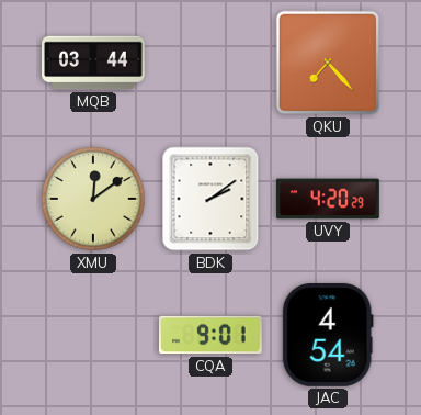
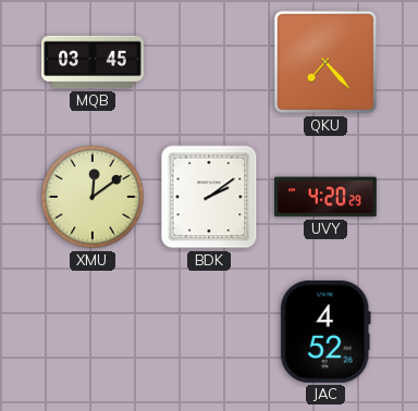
MQB: 03:44 -> 03:45 (94, 62)
CQA: 9:01 -> none (210, 335)
JAC: 4:54 -> 4:52 (325, 332)
